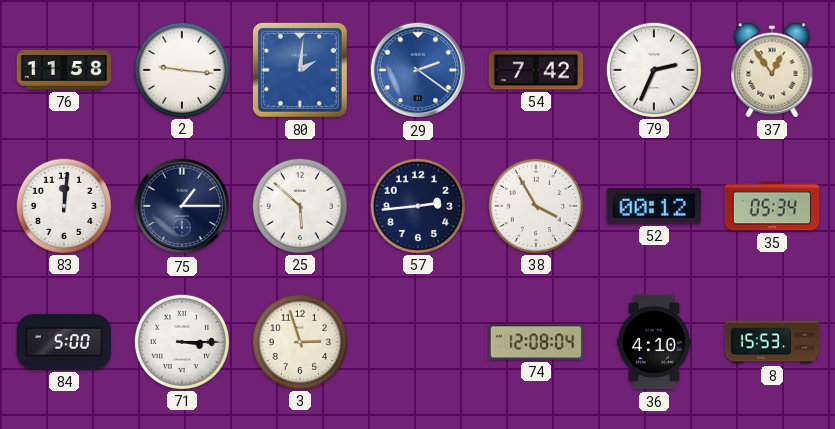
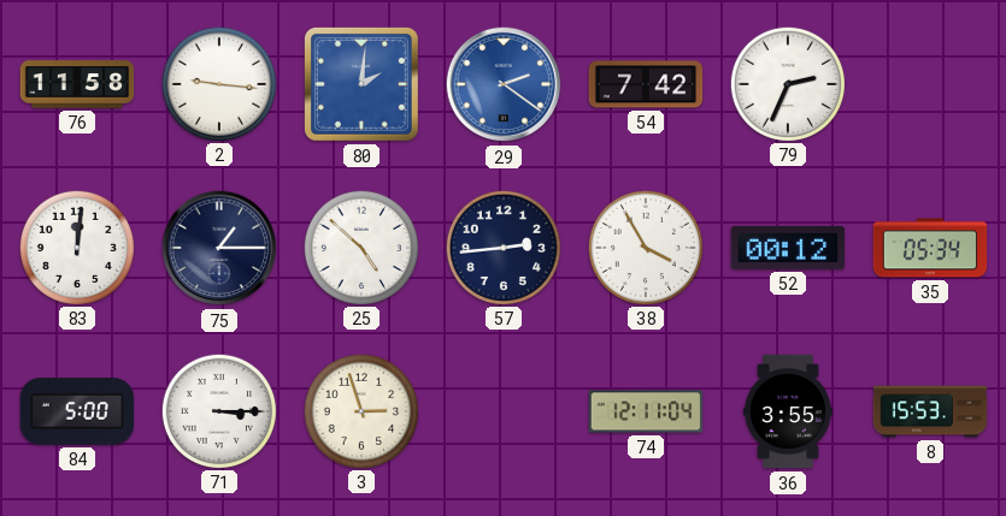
37: 12:54 -> none (772, 70)
25: 5:52 -> 4:52 (360, 247)
74: 12:08 -> 12:11 (646, 411)
36: 4:10 -> 3:55 (788, 411)
